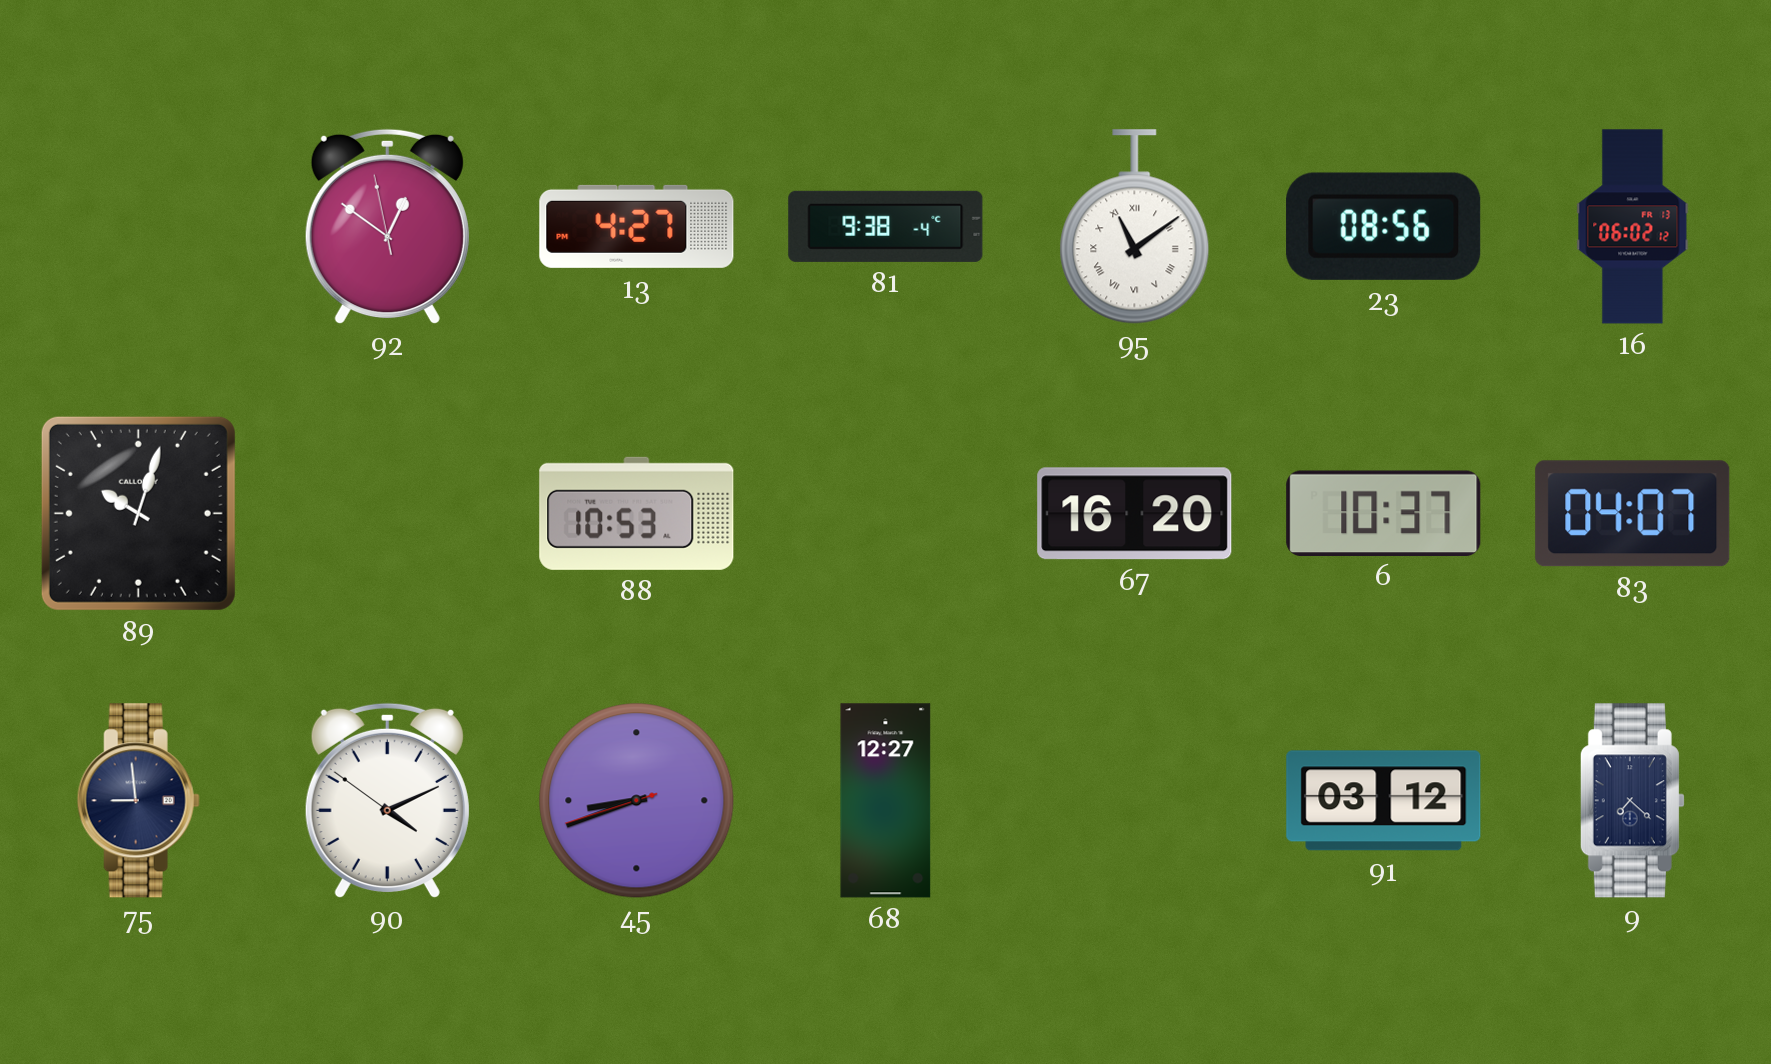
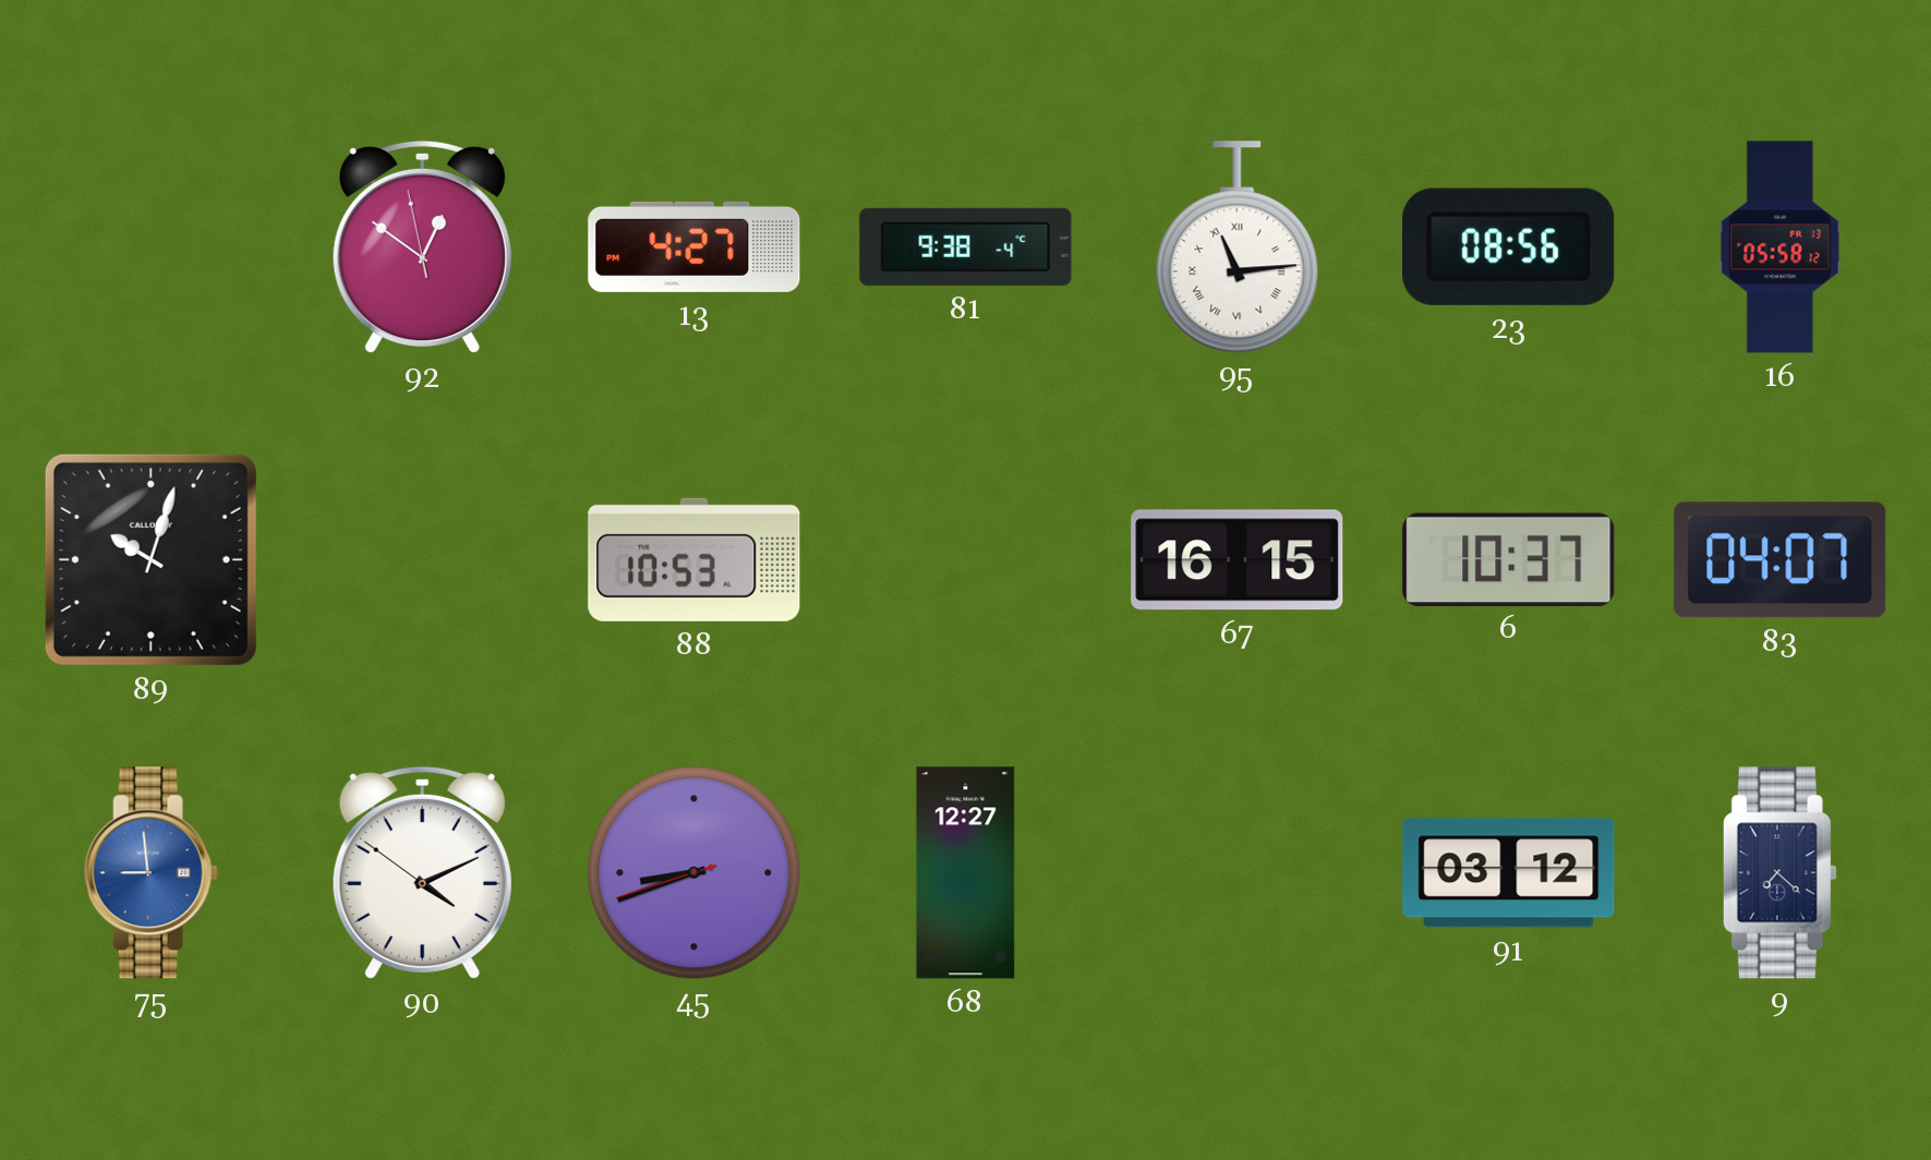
95: 11:09 -> 11:14 (1238, 247)
16: 06:02 -> 05:58 (1781, 247)
67: 16:20 -> 16:15 (1238, 560)
75 dial: navy -> blue (150, 873)
